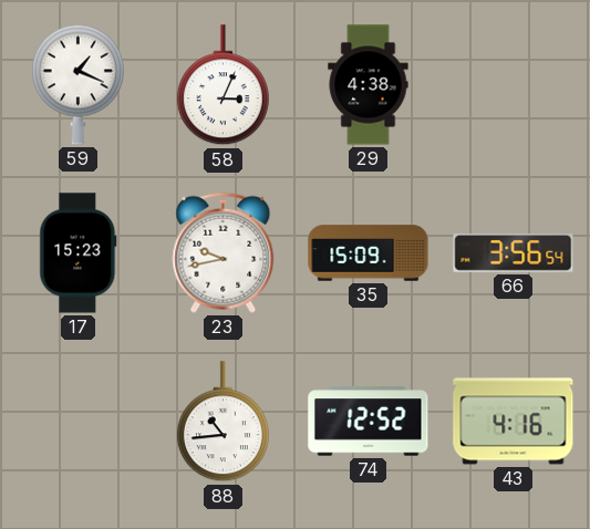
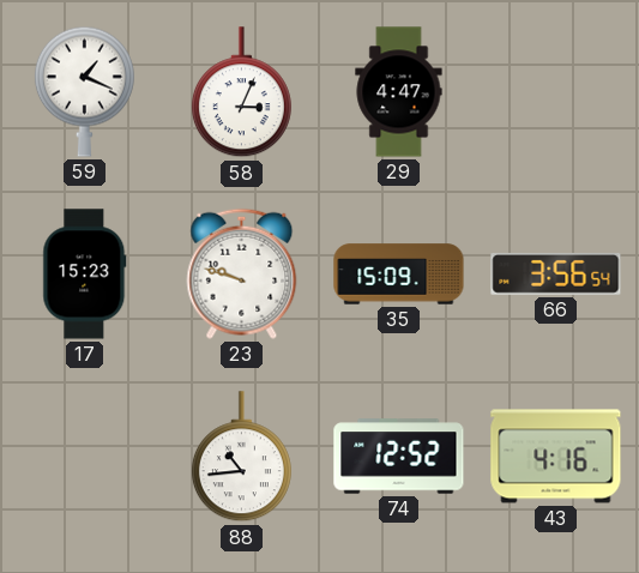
29: 4:38 -> 4:47 (399, 92)
23: 9:43 -> 9:48 (242, 273)
